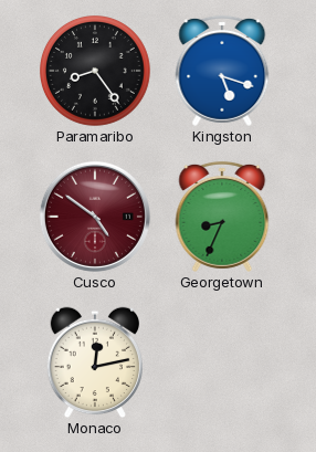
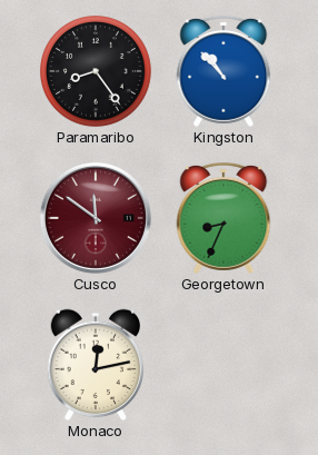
Kingston: 5:18 -> 10:53 (223, 71)
Cusco: 4:51 -> 11:51 (96, 218)
